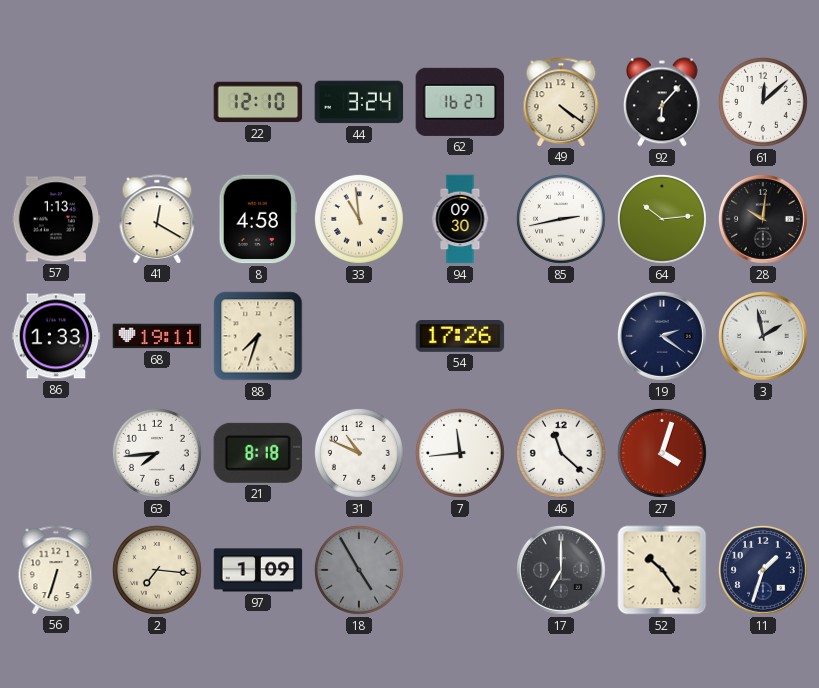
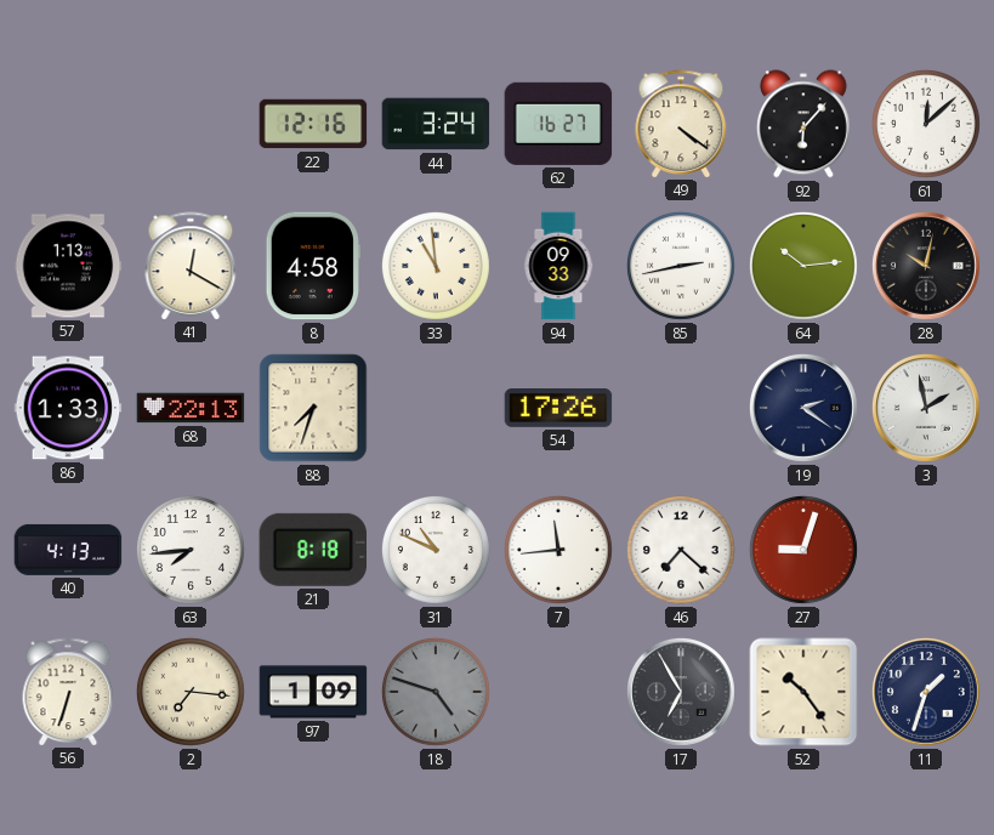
22: 12:10 -> 12:16 (313, 124)
94: 09:30 -> 09:33 (558, 266)
28: 10:01 -> 10:02 (926, 266)
68: 19:11 -> 22:13 (191, 408)
40: none -> 4:13 (68, 550)
46: 11:22 -> 7:22 (681, 550)
27: 4:03 -> 9:03 (803, 550)
18: 4:55 -> 4:48 (436, 692)
17: 7:00 -> 6:55 (681, 692)
